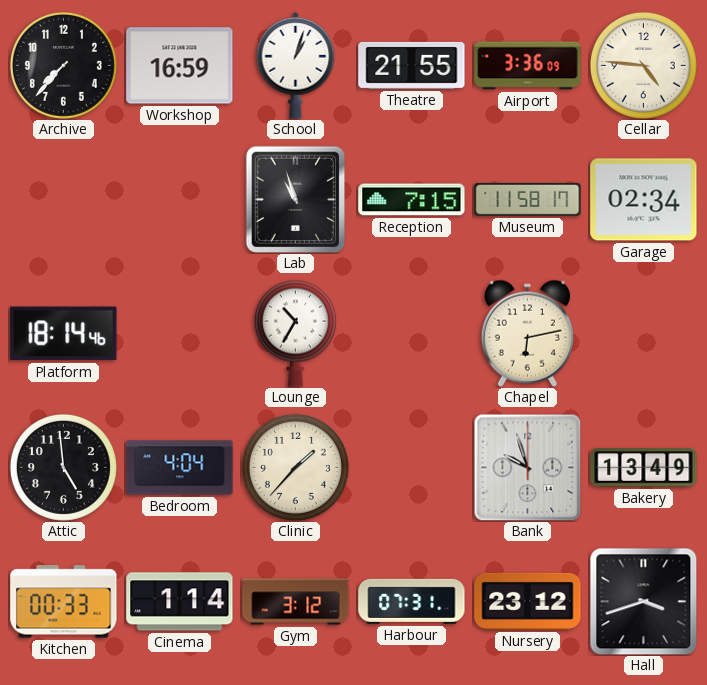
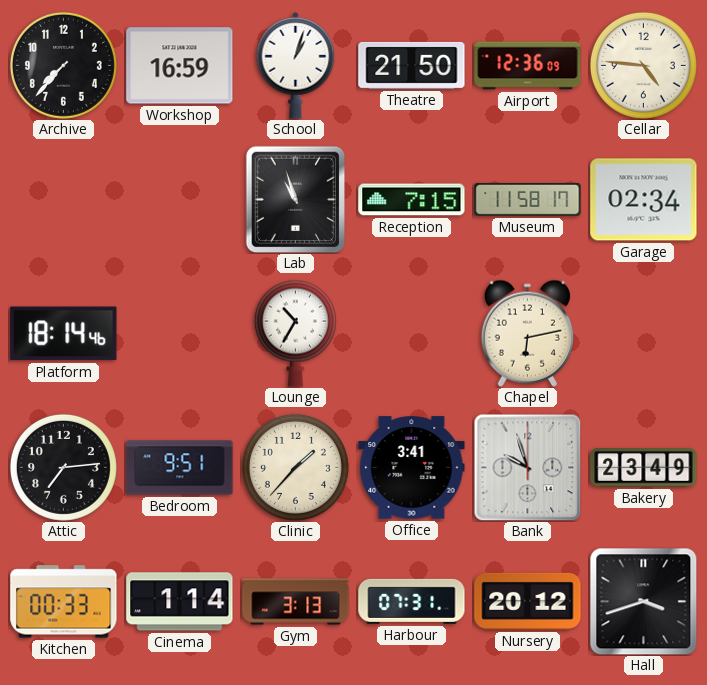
Theatre: 21:55 -> 21:50 (412, 65)
Airport: 3:36 -> 12:36 (528, 66)
Attic: 4:59 -> 7:14 (63, 467)
Bedroom: 4:04 -> 9:51 (180, 468)
Office: none -> 3:41 (412, 468)
Bakery: 13:49 -> 23:49 (644, 468)
Gym: 3:12 -> 3:13 (296, 602)
Nursery: 23:12 -> 20:12 (528, 601)
